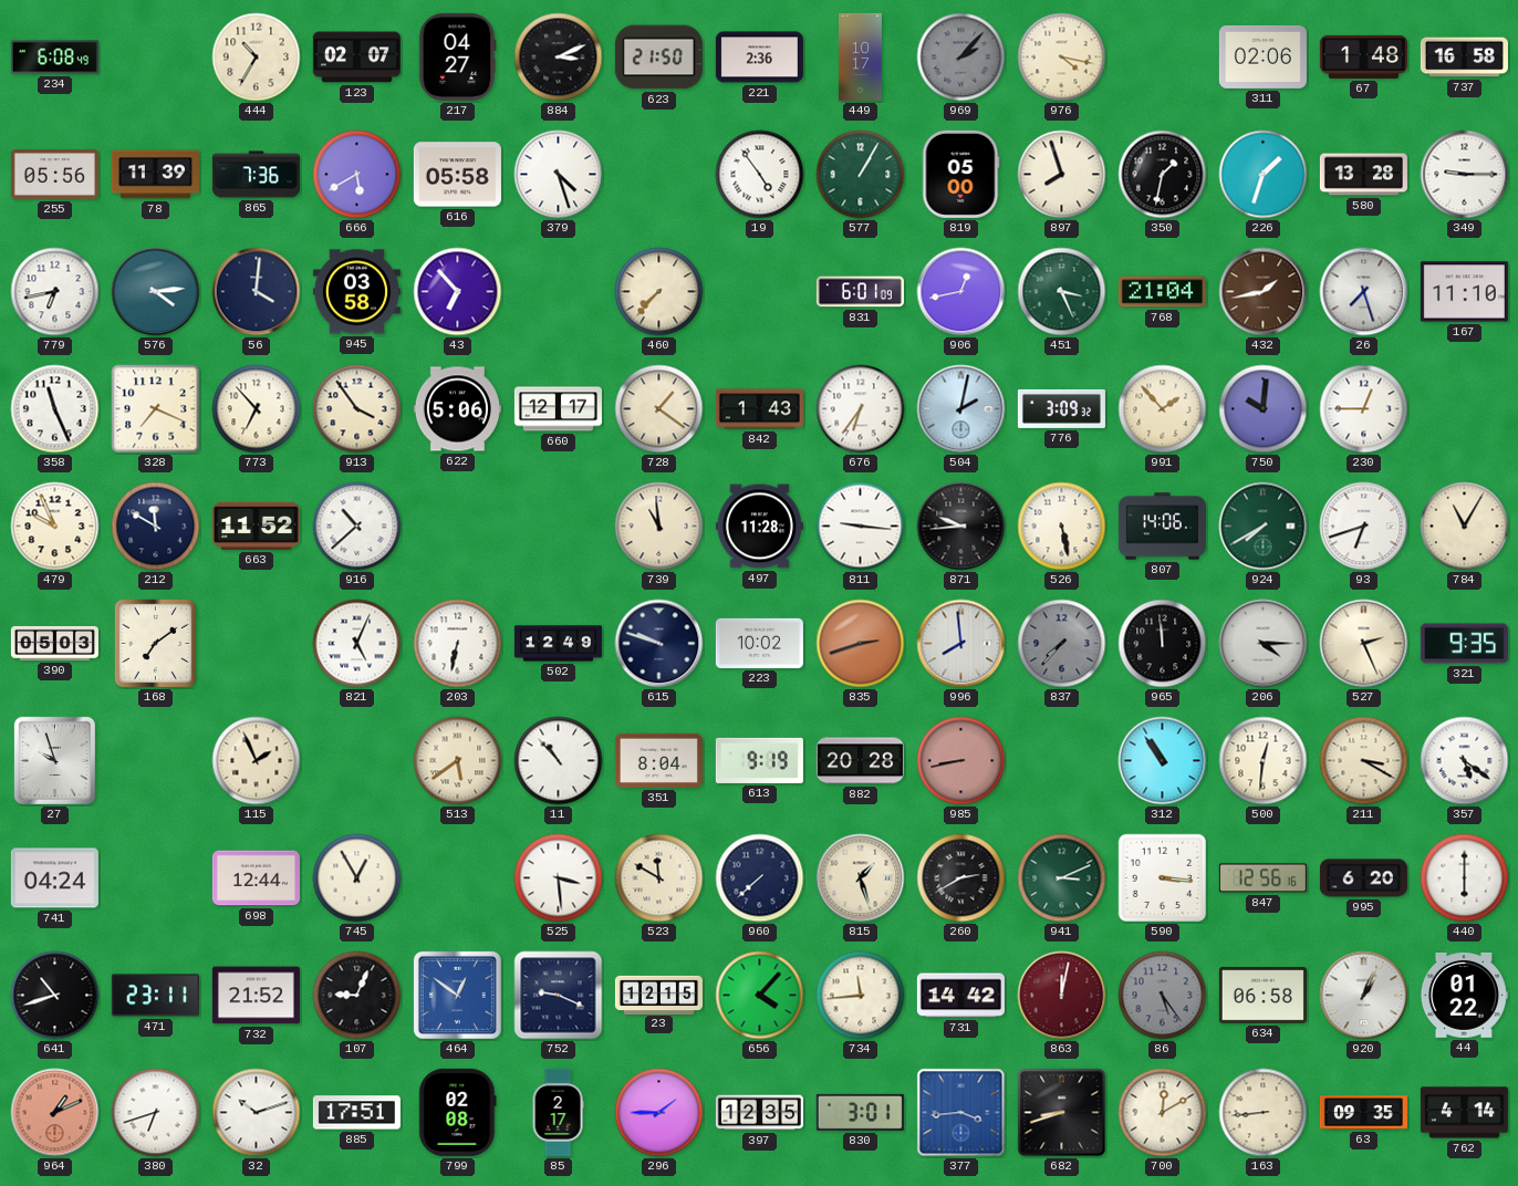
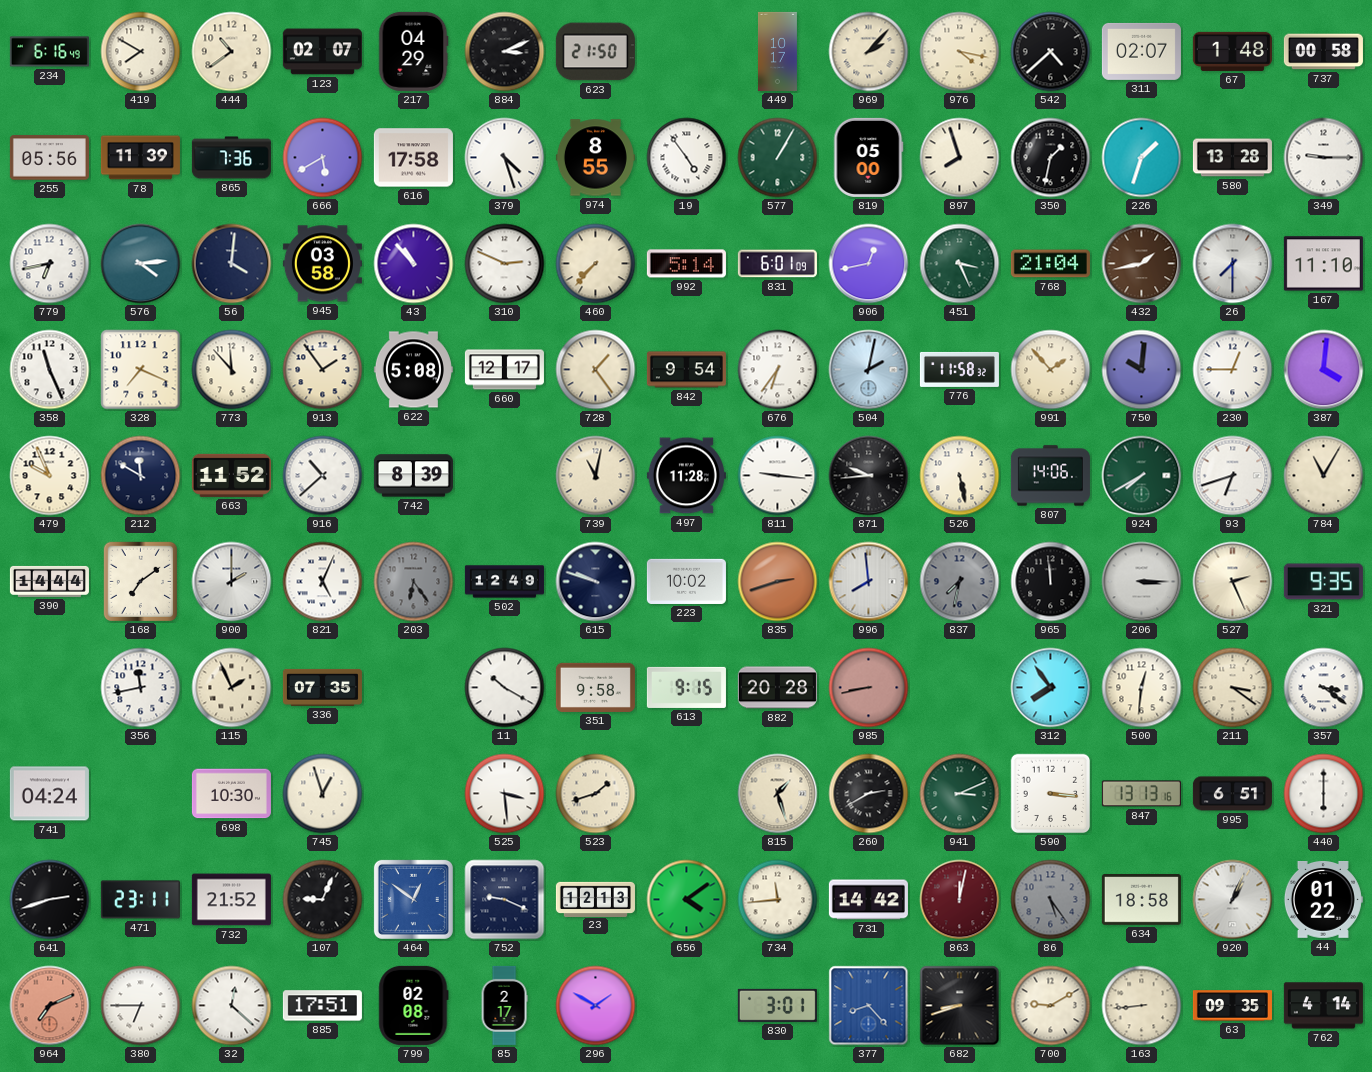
234: 6:08 -> 6:16 (49, 52)
419: none -> 7:50 (141, 52)
444: 10:35 -> 10:39 (232, 52)
217: 04:27 -> 04:29 (413, 51)
221: 2:36 -> none (759, 58)
969 dial: grey -> cream (869, 52)
542: none -> 4:38 (1051, 52)
311: 02:06 -> 02:07 (1141, 51)
737: 16:58 -> 00:58 (1323, 52)
616: 05:58 -> 17:58 (413, 158)
974: none -> 8:55 (595, 158)
43: 6:53 -> 10:53 (414, 264)
310: none -> 2:49 (505, 264)
992: none -> 5:14 (686, 264)
26: 7:27 -> 7:30 (1233, 264)
773: 6:53 -> 11:53 (232, 370)
913: 3:54 -> 1:54 (323, 370)
622: 5:06 -> 5:08 (413, 370)
728: 1:21 -> 1:24 (596, 370)
842: 1:43 -> 9:54 (686, 370)
776: 3:09 -> 11:58 (959, 369)
387: none -> 4:01 (1324, 370)
742: none -> 8:39 (413, 476)
739: 10:59 -> 11:02 (596, 476)
390: 05:03 -> 14:44 (49, 581)
900: none -> 2:00 (232, 582)
203: 6:32 -> 6:24 (414, 582)
203 dial: white -> grey (414, 582)
837: 7:37 -> 7:32 (960, 582)
206: 4:15 -> 3:15 (1142, 582)
27: 9:57 -> none (54, 760)
356: none -> 11:43 (141, 688)
336: none -> 07:35 (322, 687)
513: 5:39 -> none (458, 761)
11: 10:53 -> 10:20 (505, 688)
351: 8:04 -> 9:58 (595, 687)
613: 9:19 -> 9:15 (686, 687)
312: 10:54 -> 7:54 (1051, 688)
211: 3:20 -> 3:21 (1233, 688)
357: 5:21 -> 3:21 (1324, 688)
698: 12:44 -> 10:30 (231, 794)
745: 12:55 -> 12:57 (323, 794)
523: 11:50 -> 1:42 (596, 794)
960: 7:38 -> none (760, 878)
847: 12:56 -> 13:13 (1141, 794)
995: 6:20 -> 6:51 (1232, 794)
641: 10:42 -> 2:42 (50, 900)
23: 12:15 -> 12:13 (595, 899)
656: 4:07 -> 4:09 (687, 900)
634: 06:58 -> 18:58 (1141, 900)
964: 1:11 -> 7:11 (50, 1006)
380: 6:42 -> 6:45 (141, 1006)
32: 10:12 -> 12:22 (232, 1006)
296: 1:45 -> 1:50 (596, 1006)
397: 12:35 -> none (759, 1113)
377: 3:44 -> 8:23 (869, 1006)
700: 12:10 -> 9:10 (1051, 1006)
